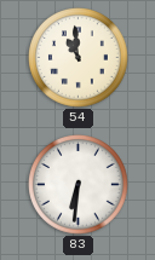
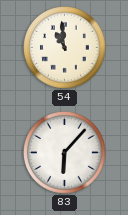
83: 6:31 -> 6:07 (65, 153)
